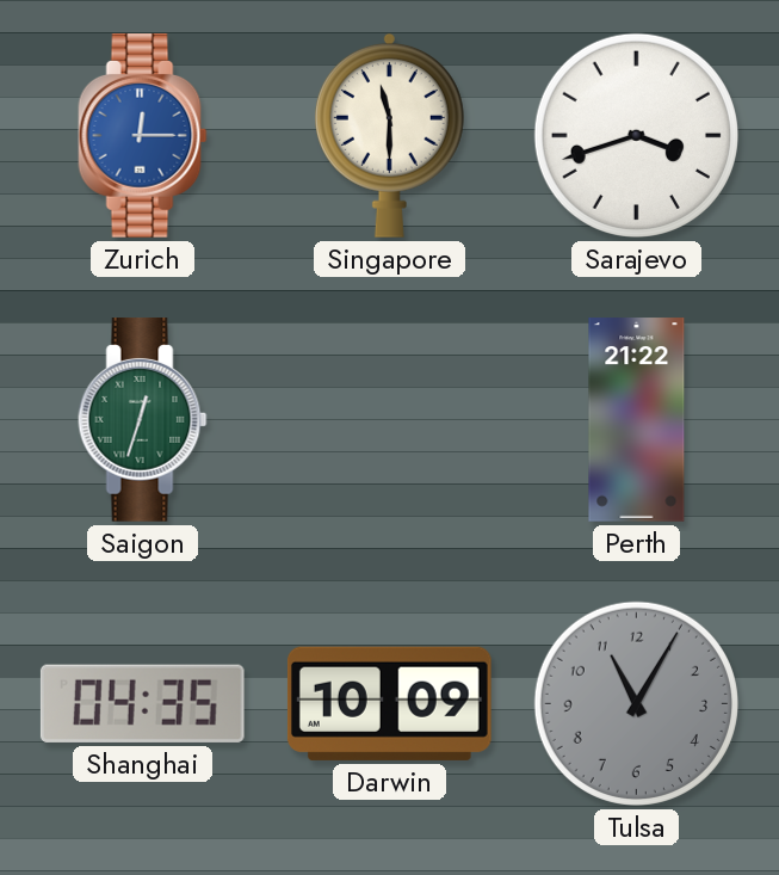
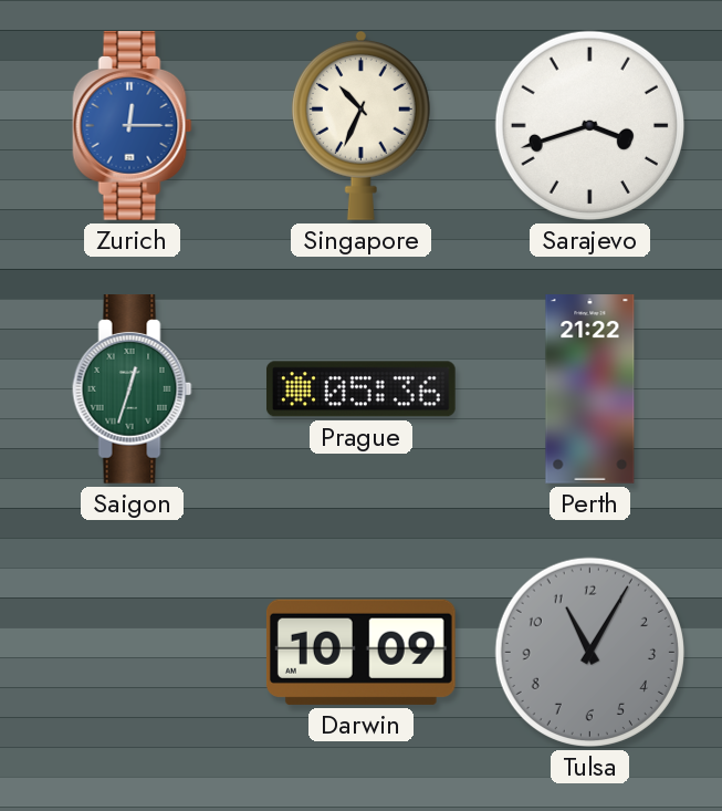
Singapore: 11:30 -> 10:34 (360, 125)
Prague: none -> 05:36 (360, 389)
Shanghai: 04:35 -> none (142, 703)
